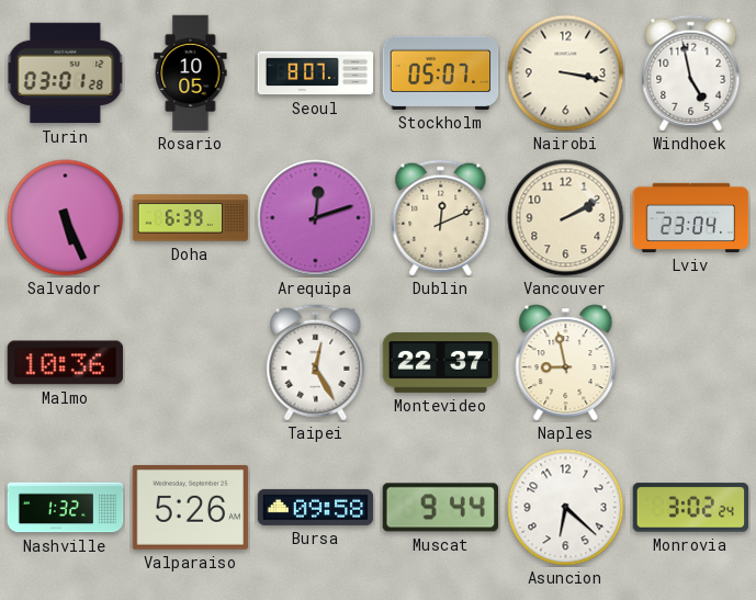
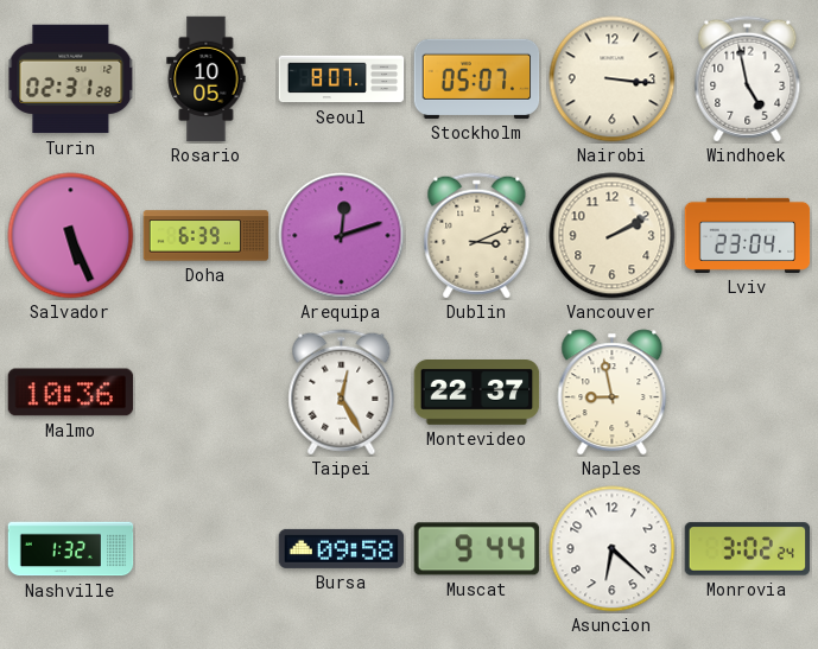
Turin: 03:01 -> 02:31 (71, 79)
Nairobi: 3:17 -> 3:16 (613, 79)
Dublin: 12:11 -> 3:11 (477, 236)
Valparaiso: 5:26 -> none (191, 507)
